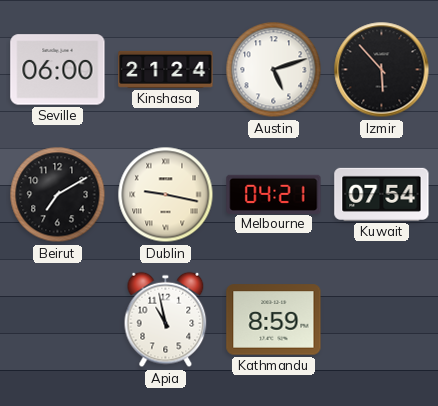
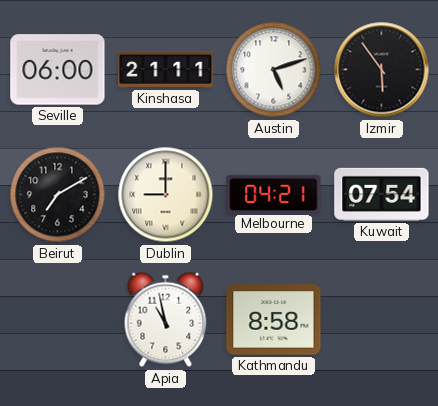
Kinshasa: 21:24 -> 21:11 (166, 69)
Izmir: 5:53 -> 5:54 (382, 70)
Dublin: 9:17 -> 9:00 (166, 195)
Kathmandu: 8:59 -> 8:58 (274, 320)
